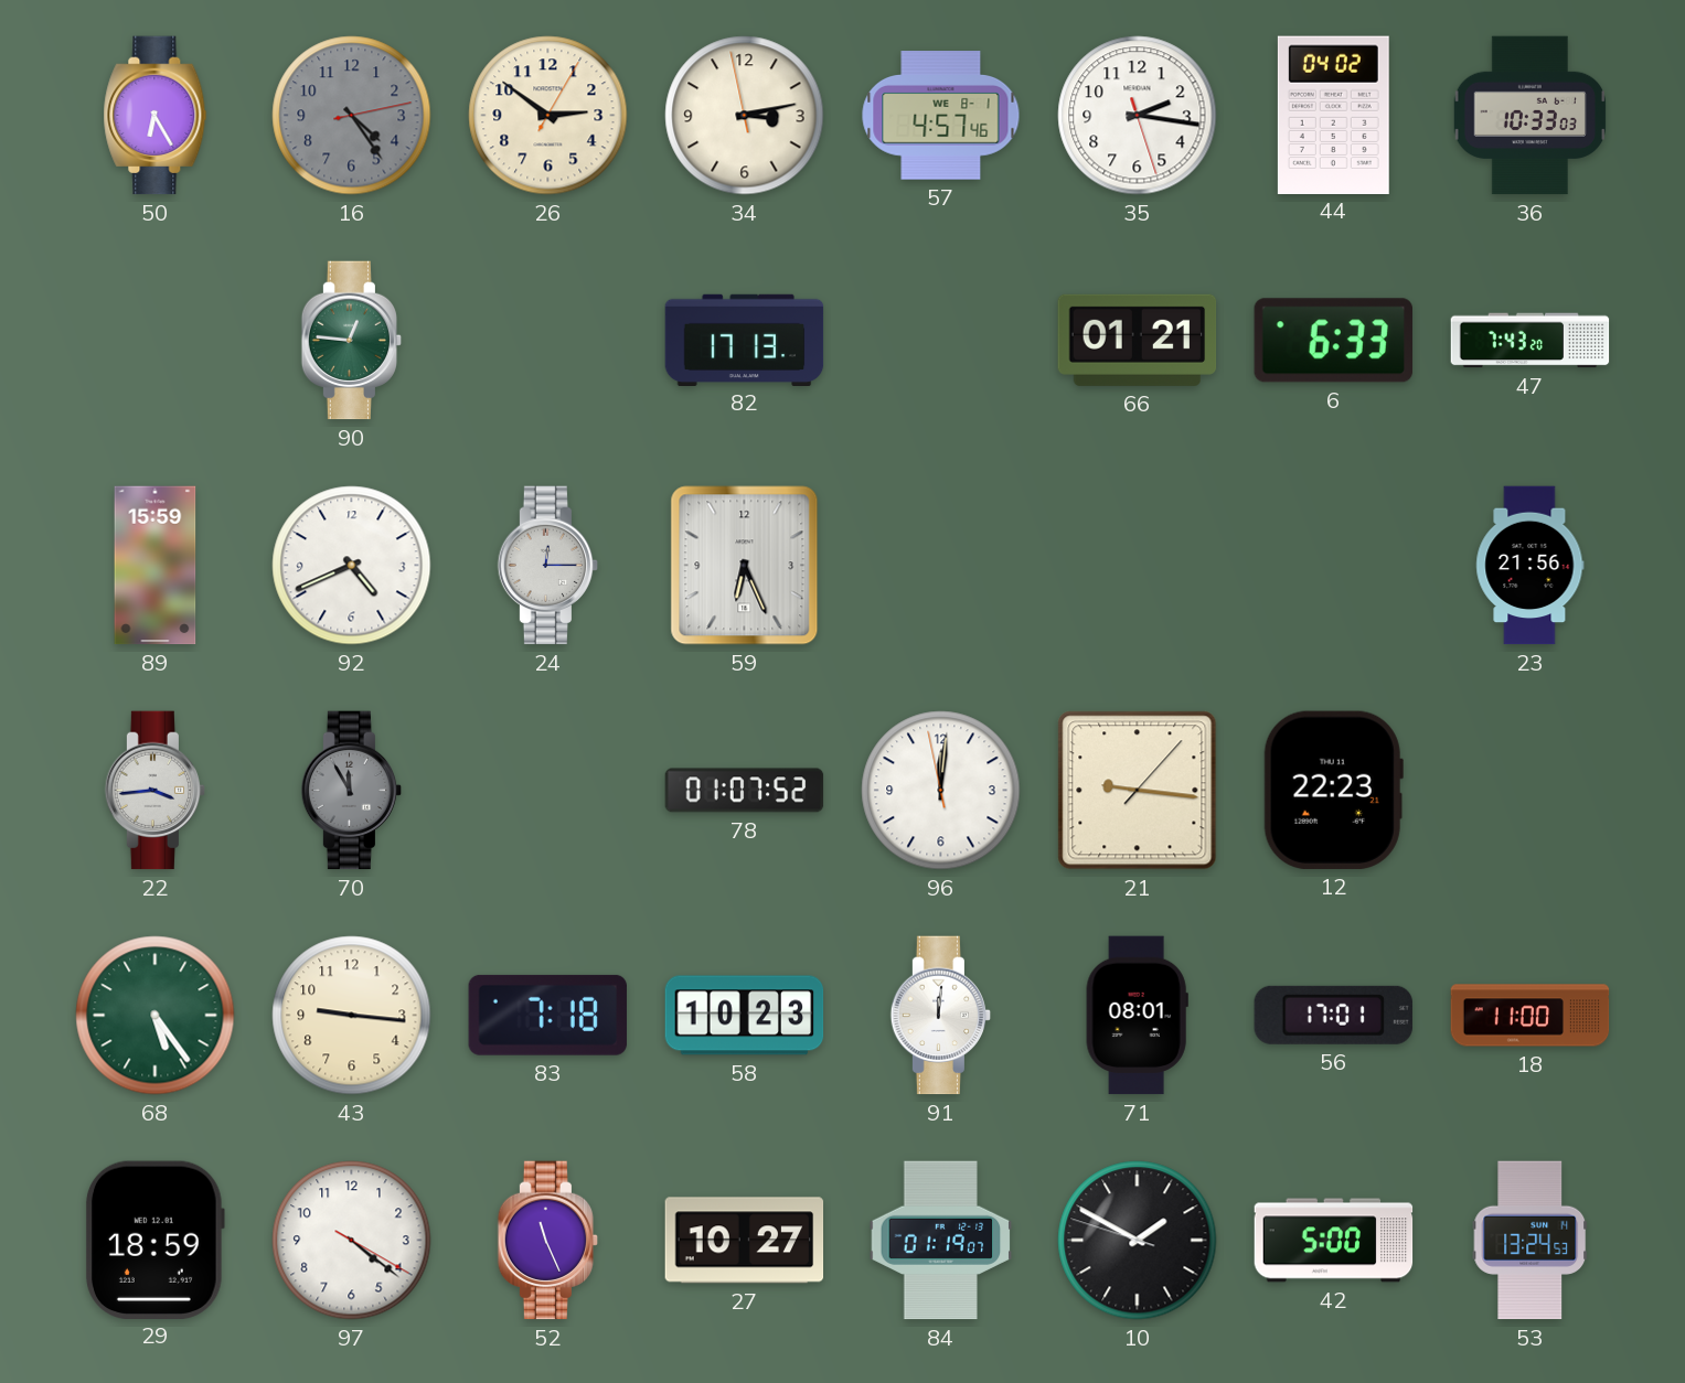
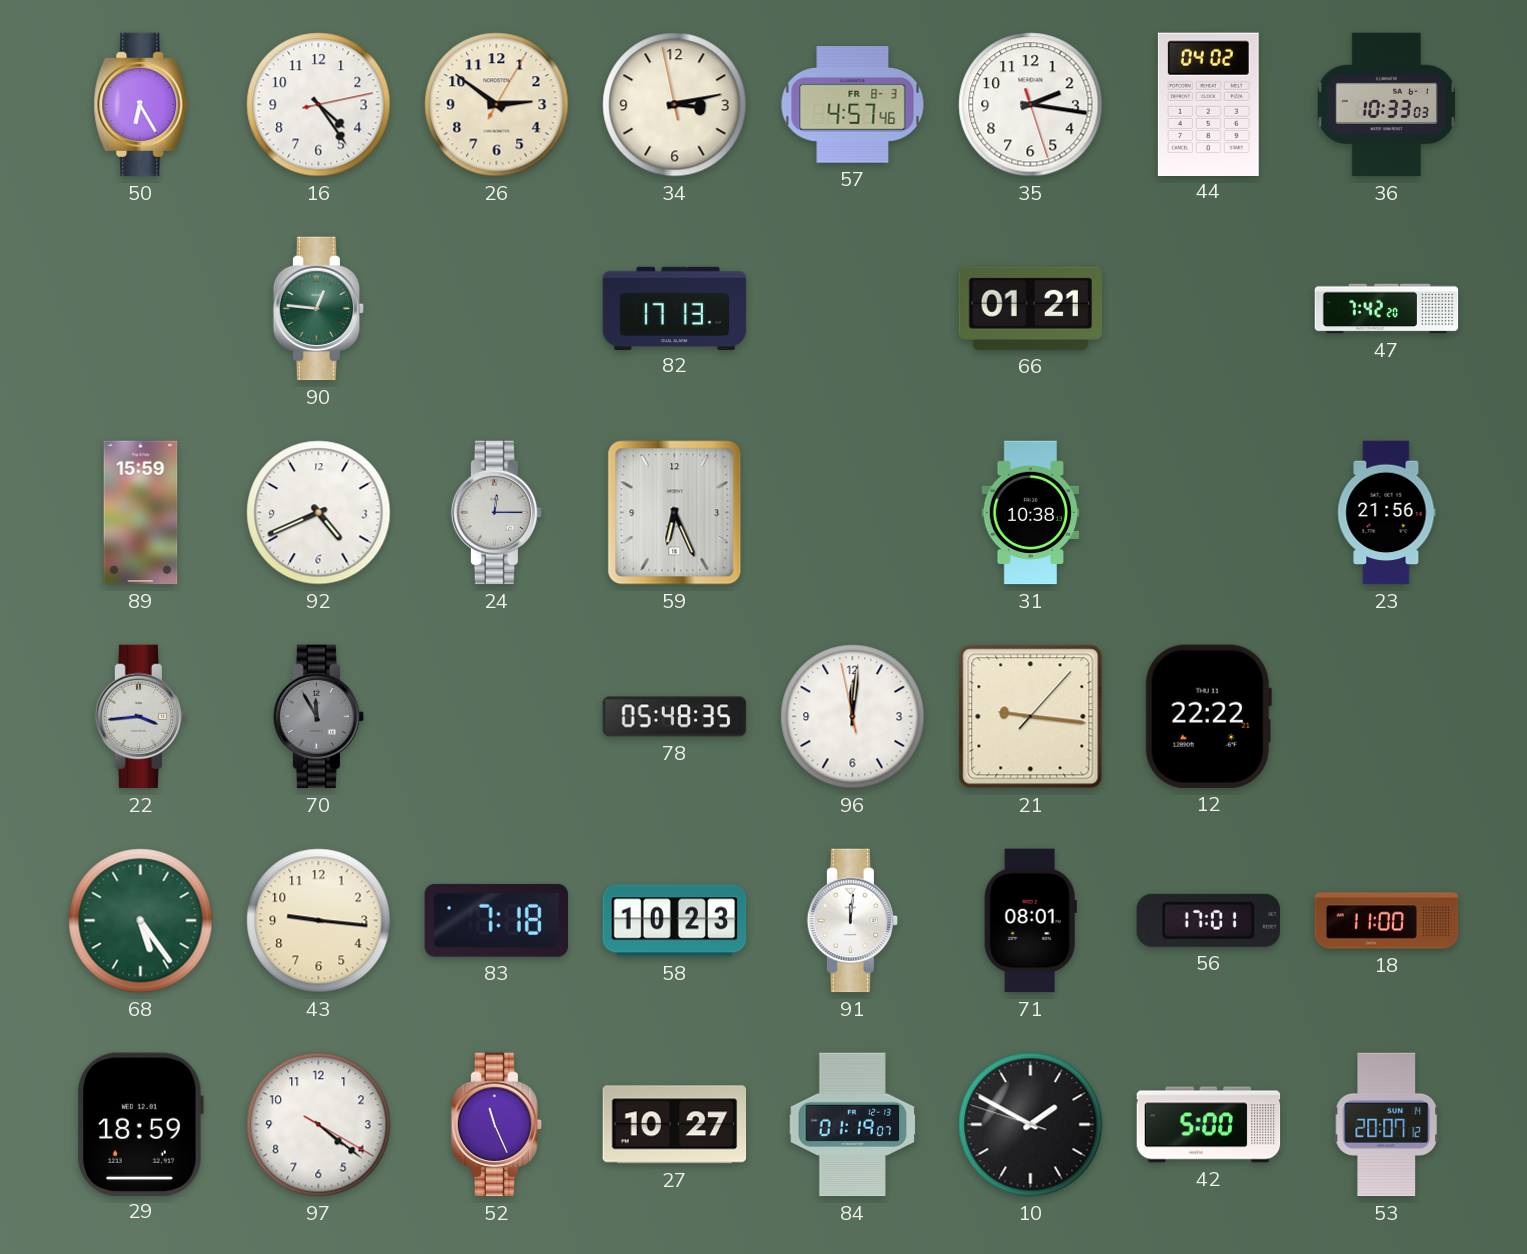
16 dial: grey -> white (319, 105)
57 date: WE 8-1 -> FR 8-3 (853, 105)
6: 6:33 -> none (1333, 341)
47: 7:43 -> 7:42 (1387, 309)
31: none -> 10:38 (1031, 513)
78: 01:07 -> 05:48 (675, 717)
12: 22:23 -> 22:22 (1208, 716)
53: 13:24 -> 20:07 (1387, 1125)
